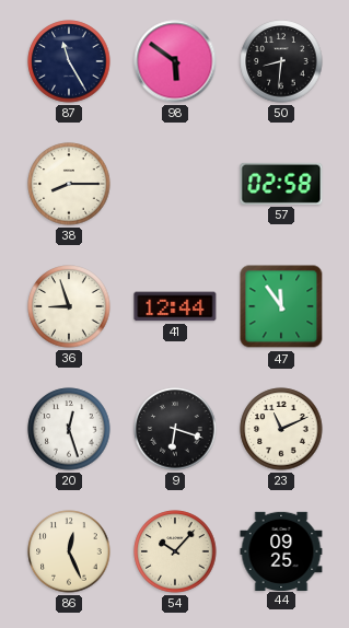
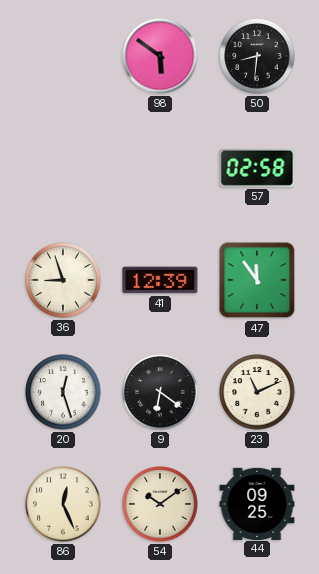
87: 11:25 -> none (69, 61)
38: 8:15 -> none (69, 184)
41: 12:44 -> 12:39 (160, 280)
9: 6:18 -> 6:21 (160, 392)
54: 10:07 -> 10:09 (160, 504)
